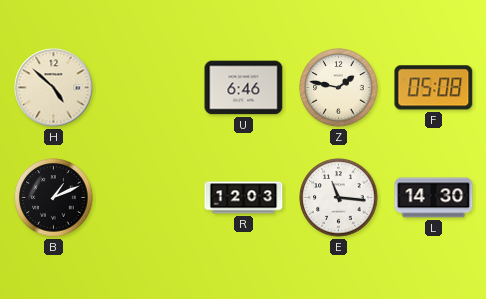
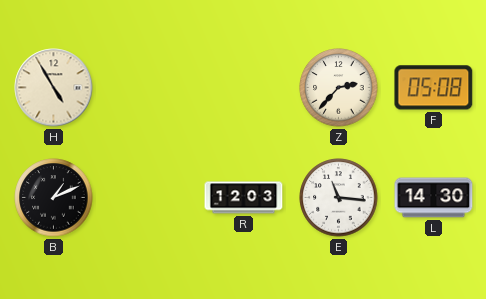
H: 4:52 -> 4:55 (54, 88)
U: 6:46 -> none (244, 88)
Z: 1:47 -> 2:37 (339, 88)
